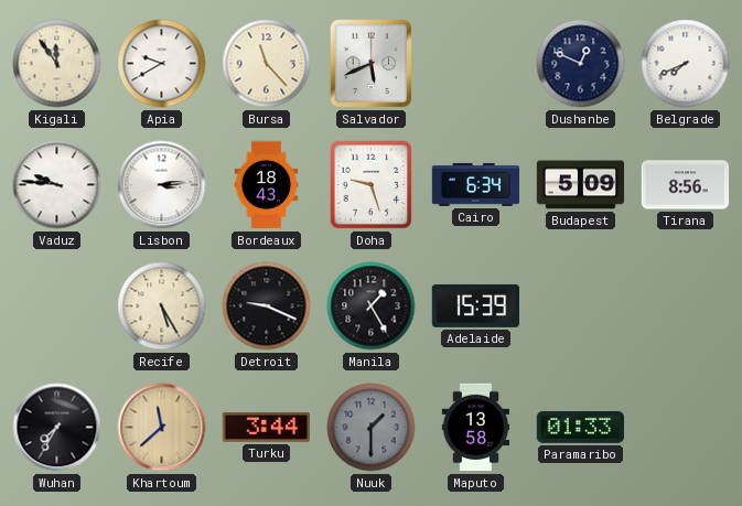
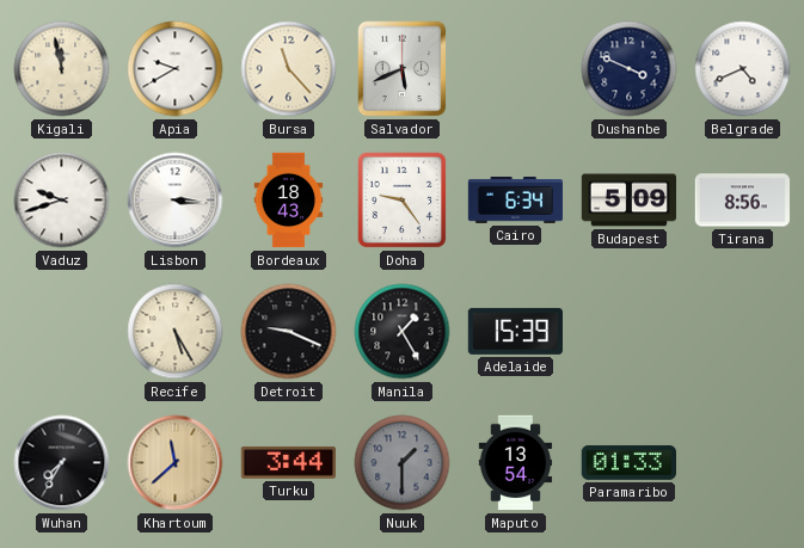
Kigali: 11:54 -> 11:58 (62, 69)
Dushanbe: 12:49 -> 3:49 (630, 69)
Belgrade: 7:41 -> 4:41 (743, 69)
Vaduz: 9:46 -> 9:42 (62, 201)
Lisbon: 3:14 -> 3:16 (176, 201)
Doha: 9:27 -> 9:24 (403, 201)
Maputo: 13:58 -> 13:54 (516, 463)
